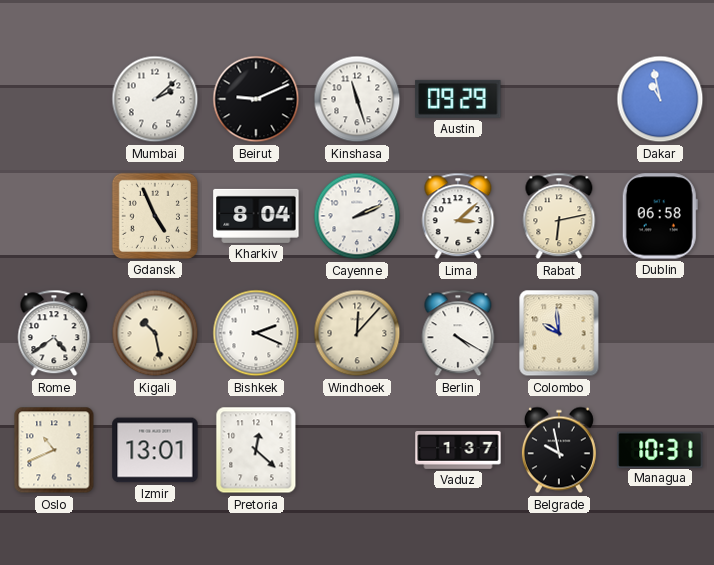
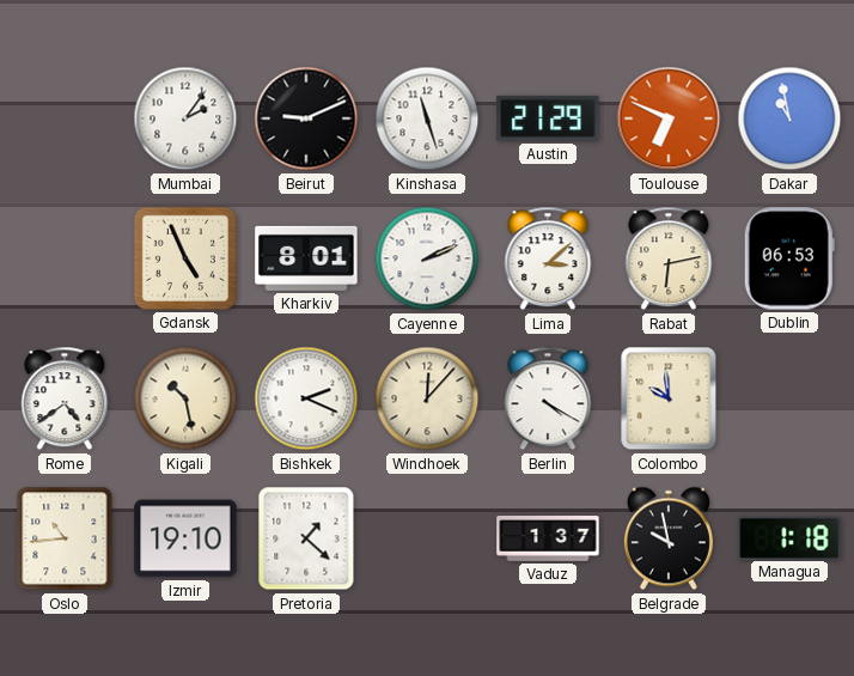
Mumbai: 2:08 -> 2:06 (185, 118)
Austin: 09:29 -> 21:29 (548, 118)
Toulouse: none -> 6:49 (669, 118)
Kharkiv: 8:04 -> 8:01 (306, 258)
Dublin: 06:58 -> 06:53 (789, 258)
Oslo: 10:41 -> 10:44 (65, 538)
Izmir: 13:01 -> 19:10 (185, 538)
Pretoria: 12:22 -> 1:22 (306, 538)
Managua: 10:31 -> 1:18 (789, 537)
